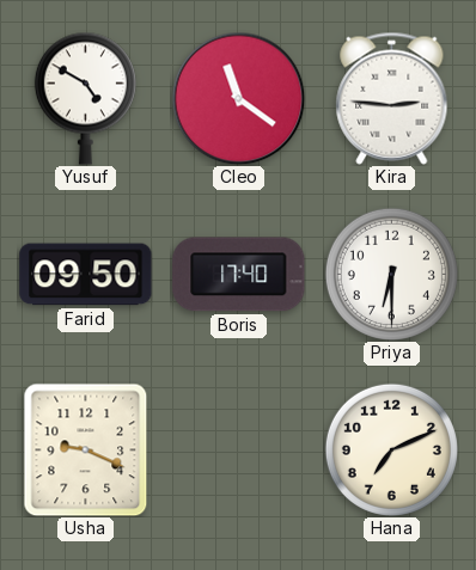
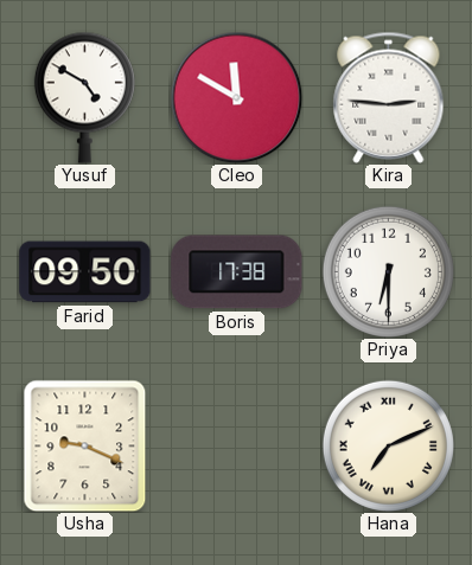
Cleo: 11:21 -> 11:50 (236, 97)
Boris: 17:40 -> 17:38 (237, 272)
Hana numerals: Arabic -> Roman (388, 445)
